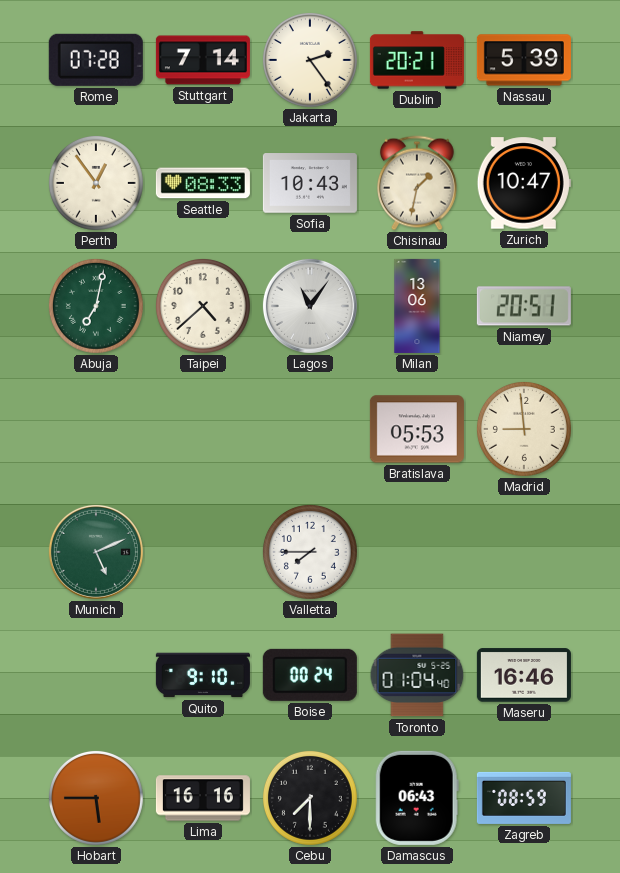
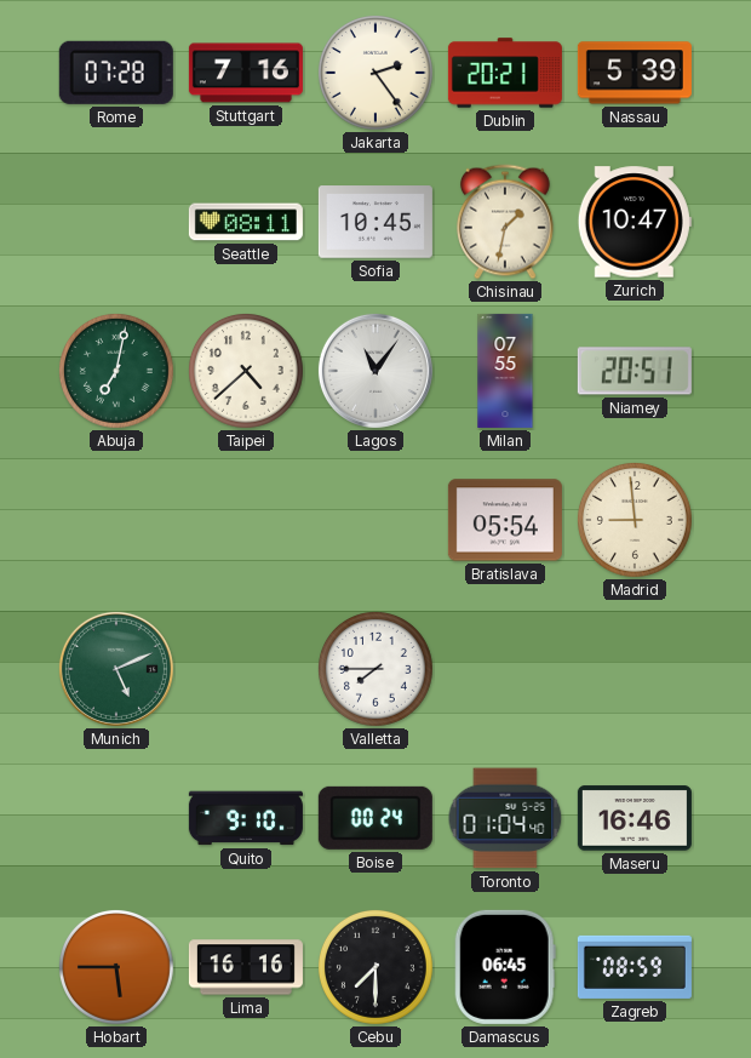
Stuttgart: 7:14 -> 7:16 (246, 73)
Perth: 12:54 -> none (96, 183)
Seattle: 08:33 -> 08:11 (246, 222)
Sofia: 10:43 -> 10:45 (375, 222)
Milan: 13:06 -> 07:55 (505, 371)
Bratislava: 05:53 -> 05:54 (505, 520)
Damascus: 06:43 -> 06:45 (505, 967)
